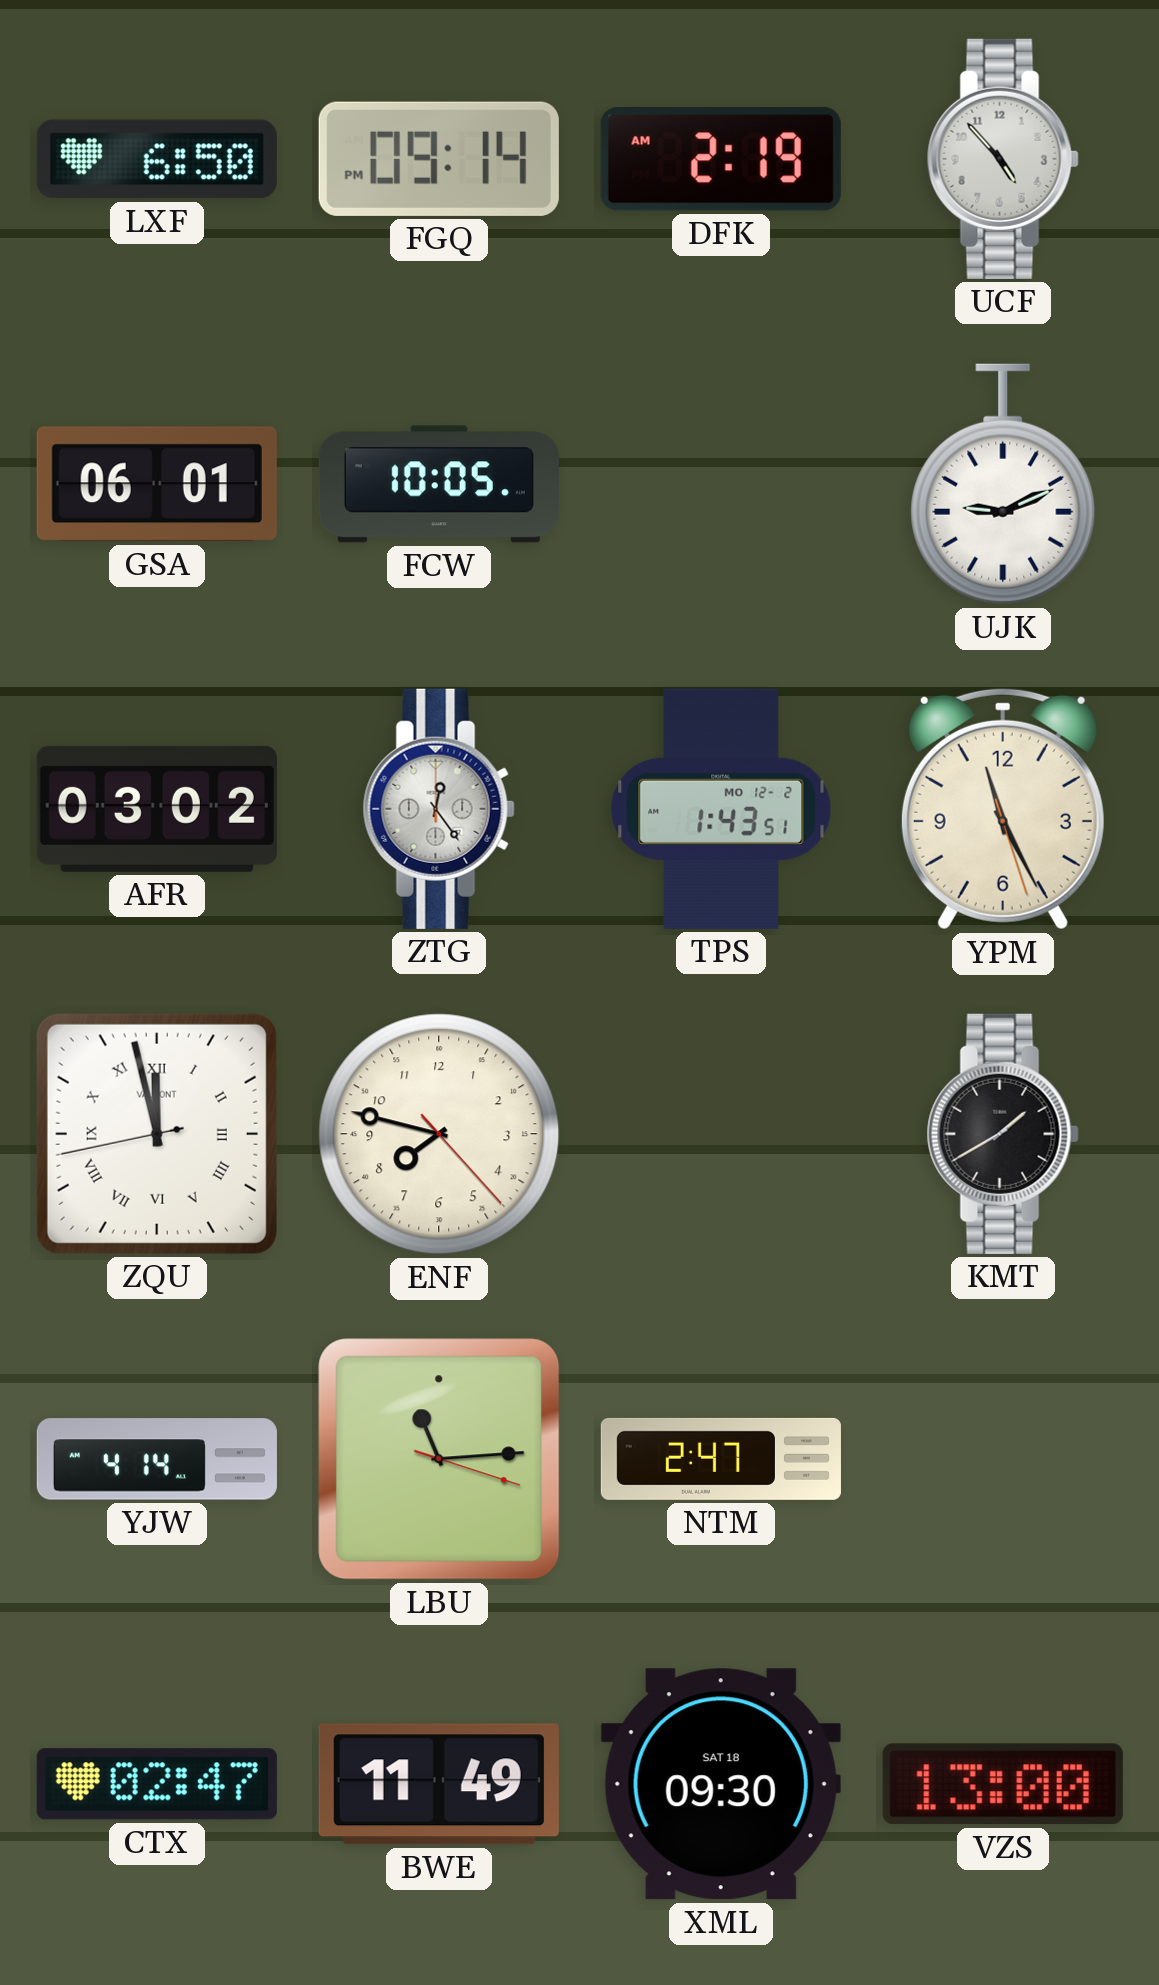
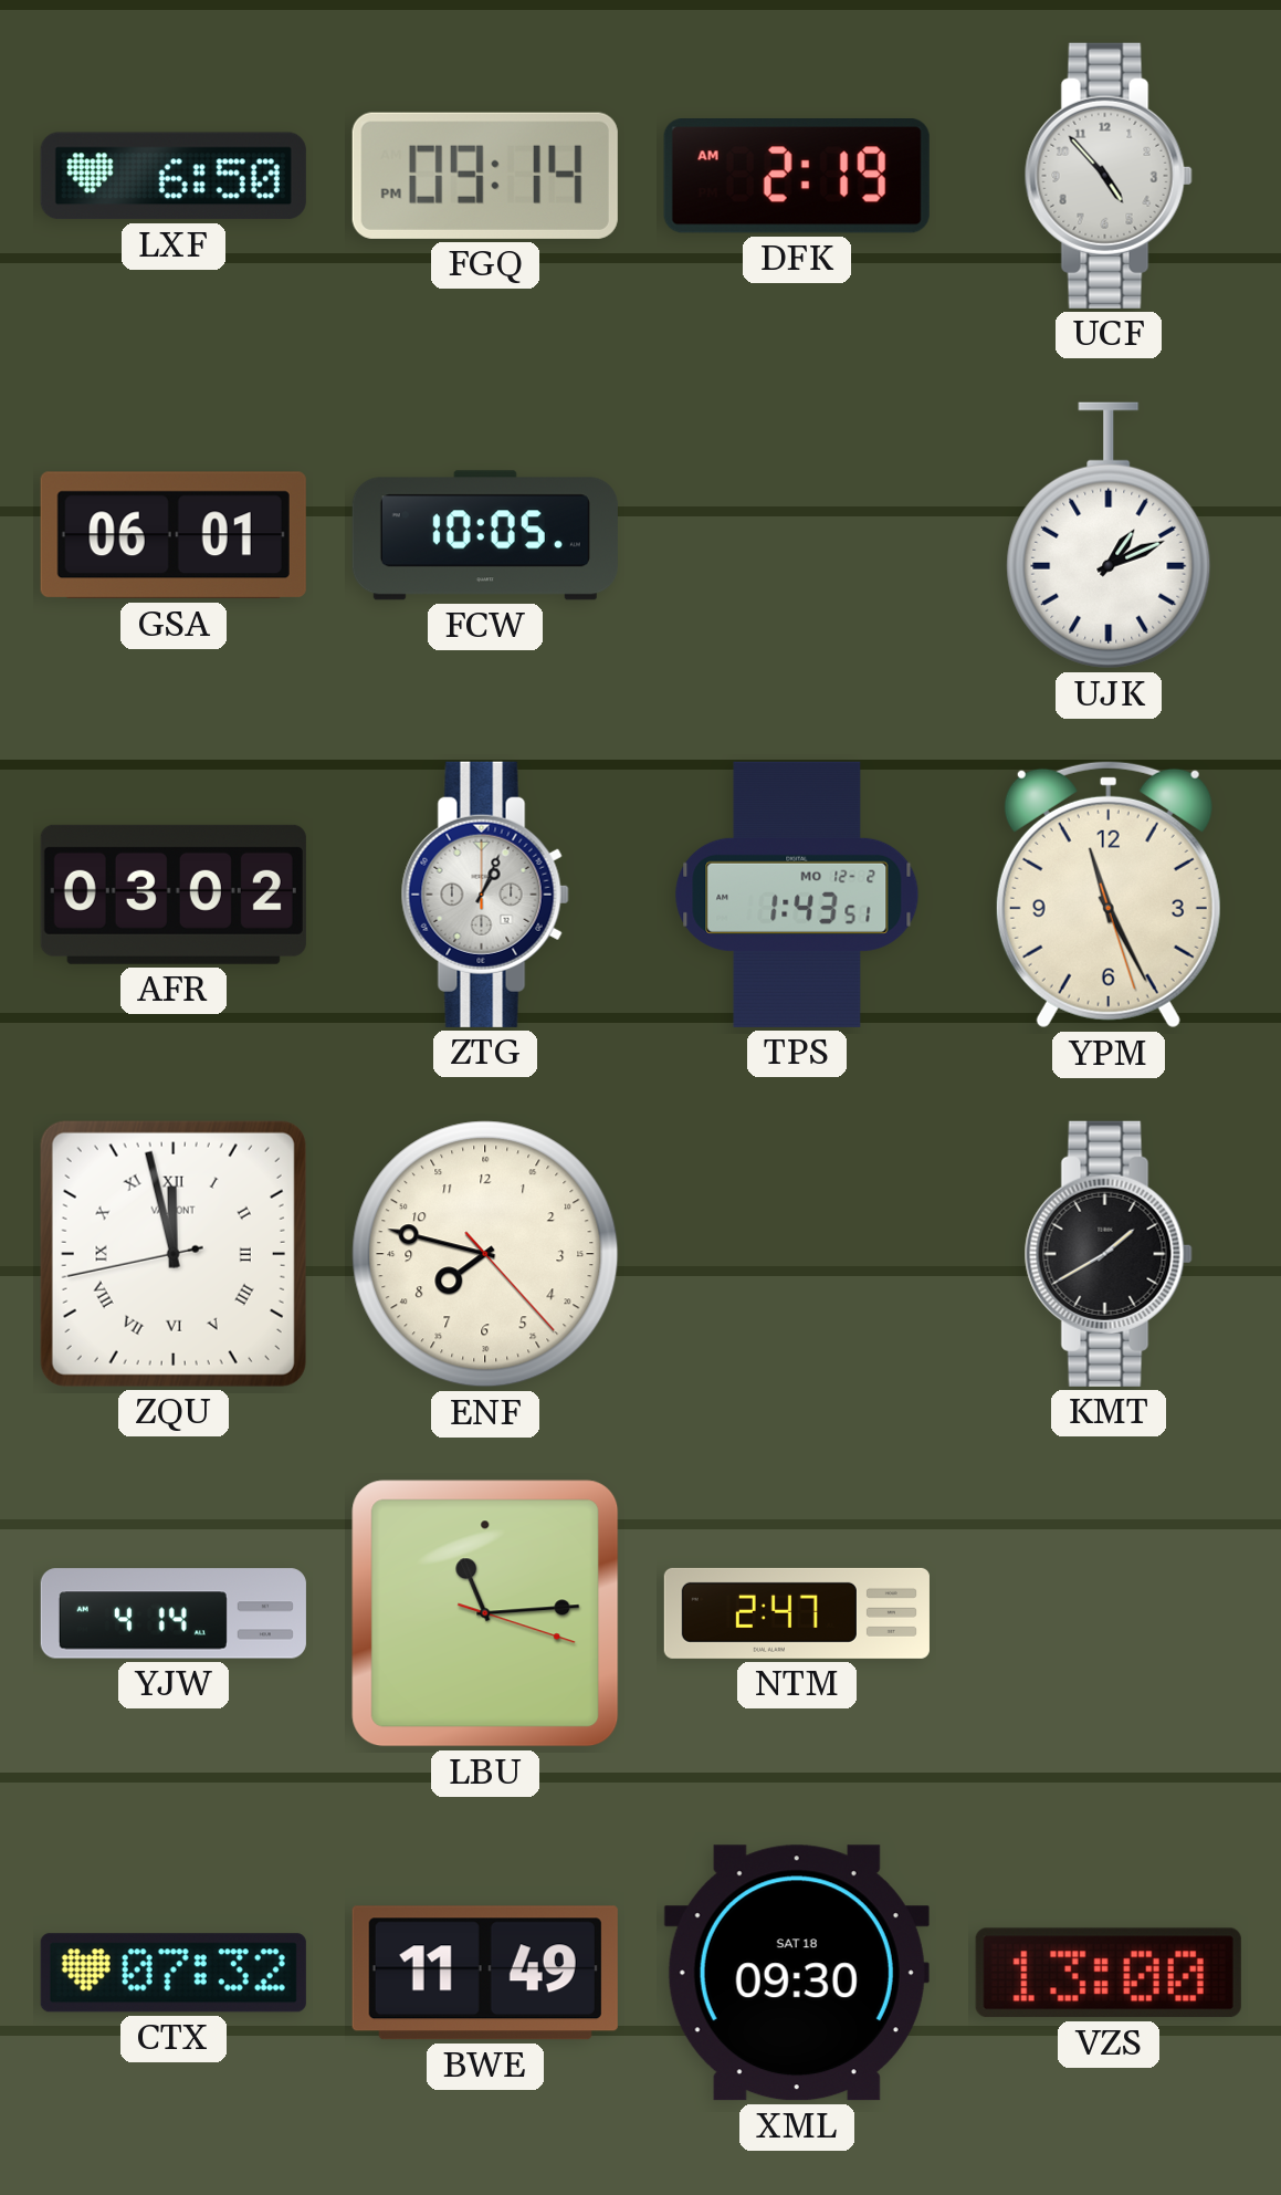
UJK: 9:11 -> 1:11 (1109, 535)
ZTG: 12:24 -> 1:04 (485, 895)
CTX: 02:47 -> 07:32 (174, 1973)
